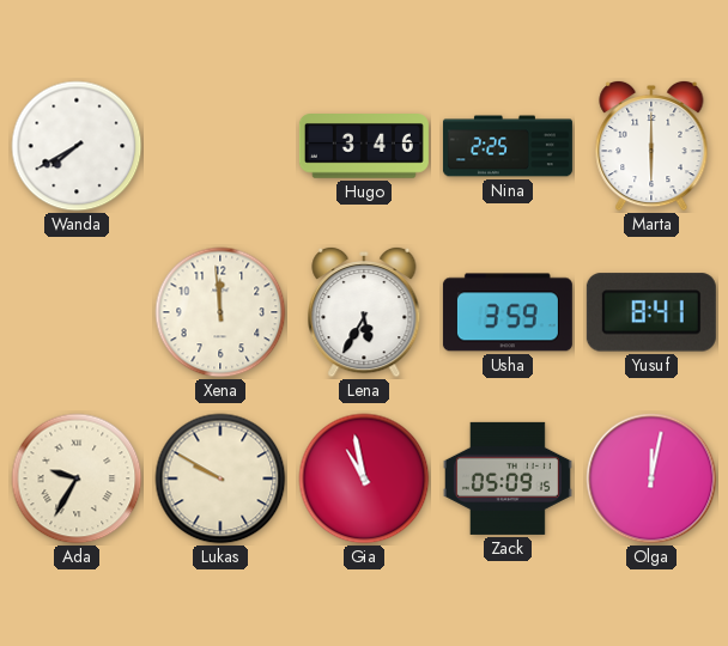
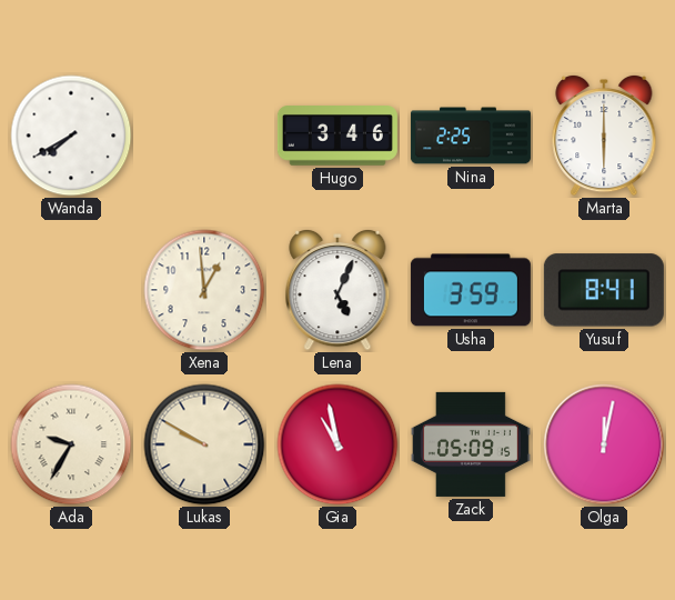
Xena: 11:59 -> 12:59 (204, 290)
Lena: 5:35 -> 5:04 (337, 290)
